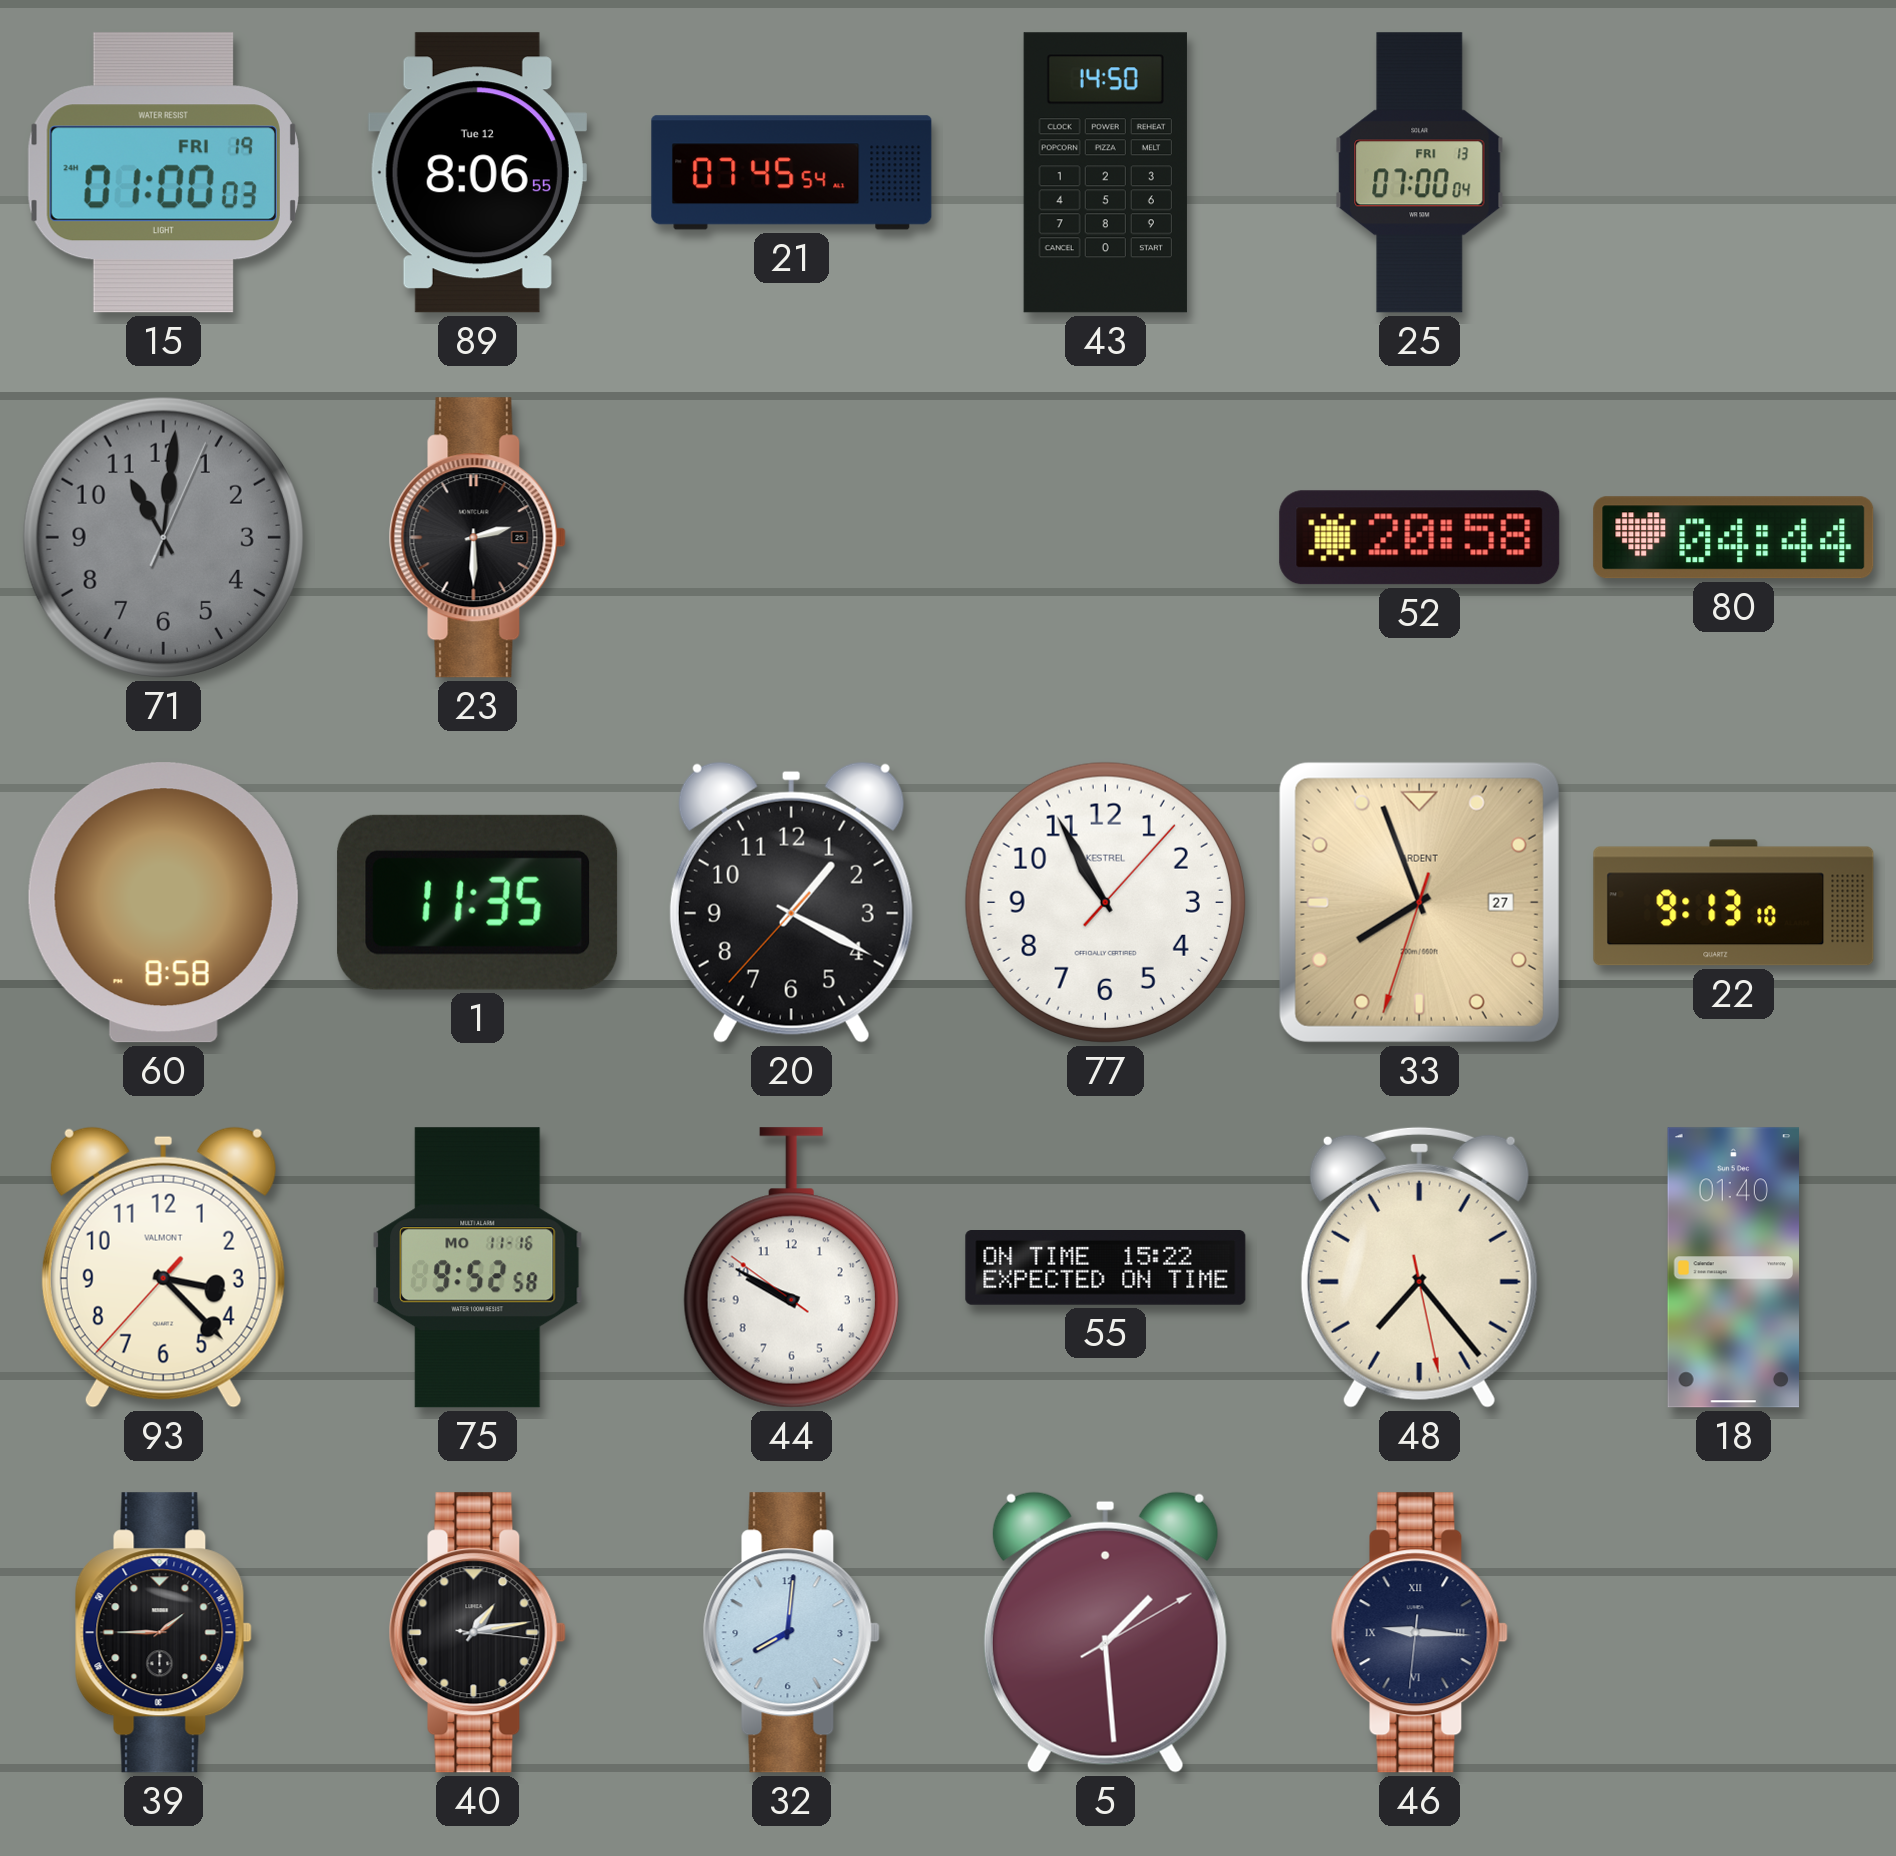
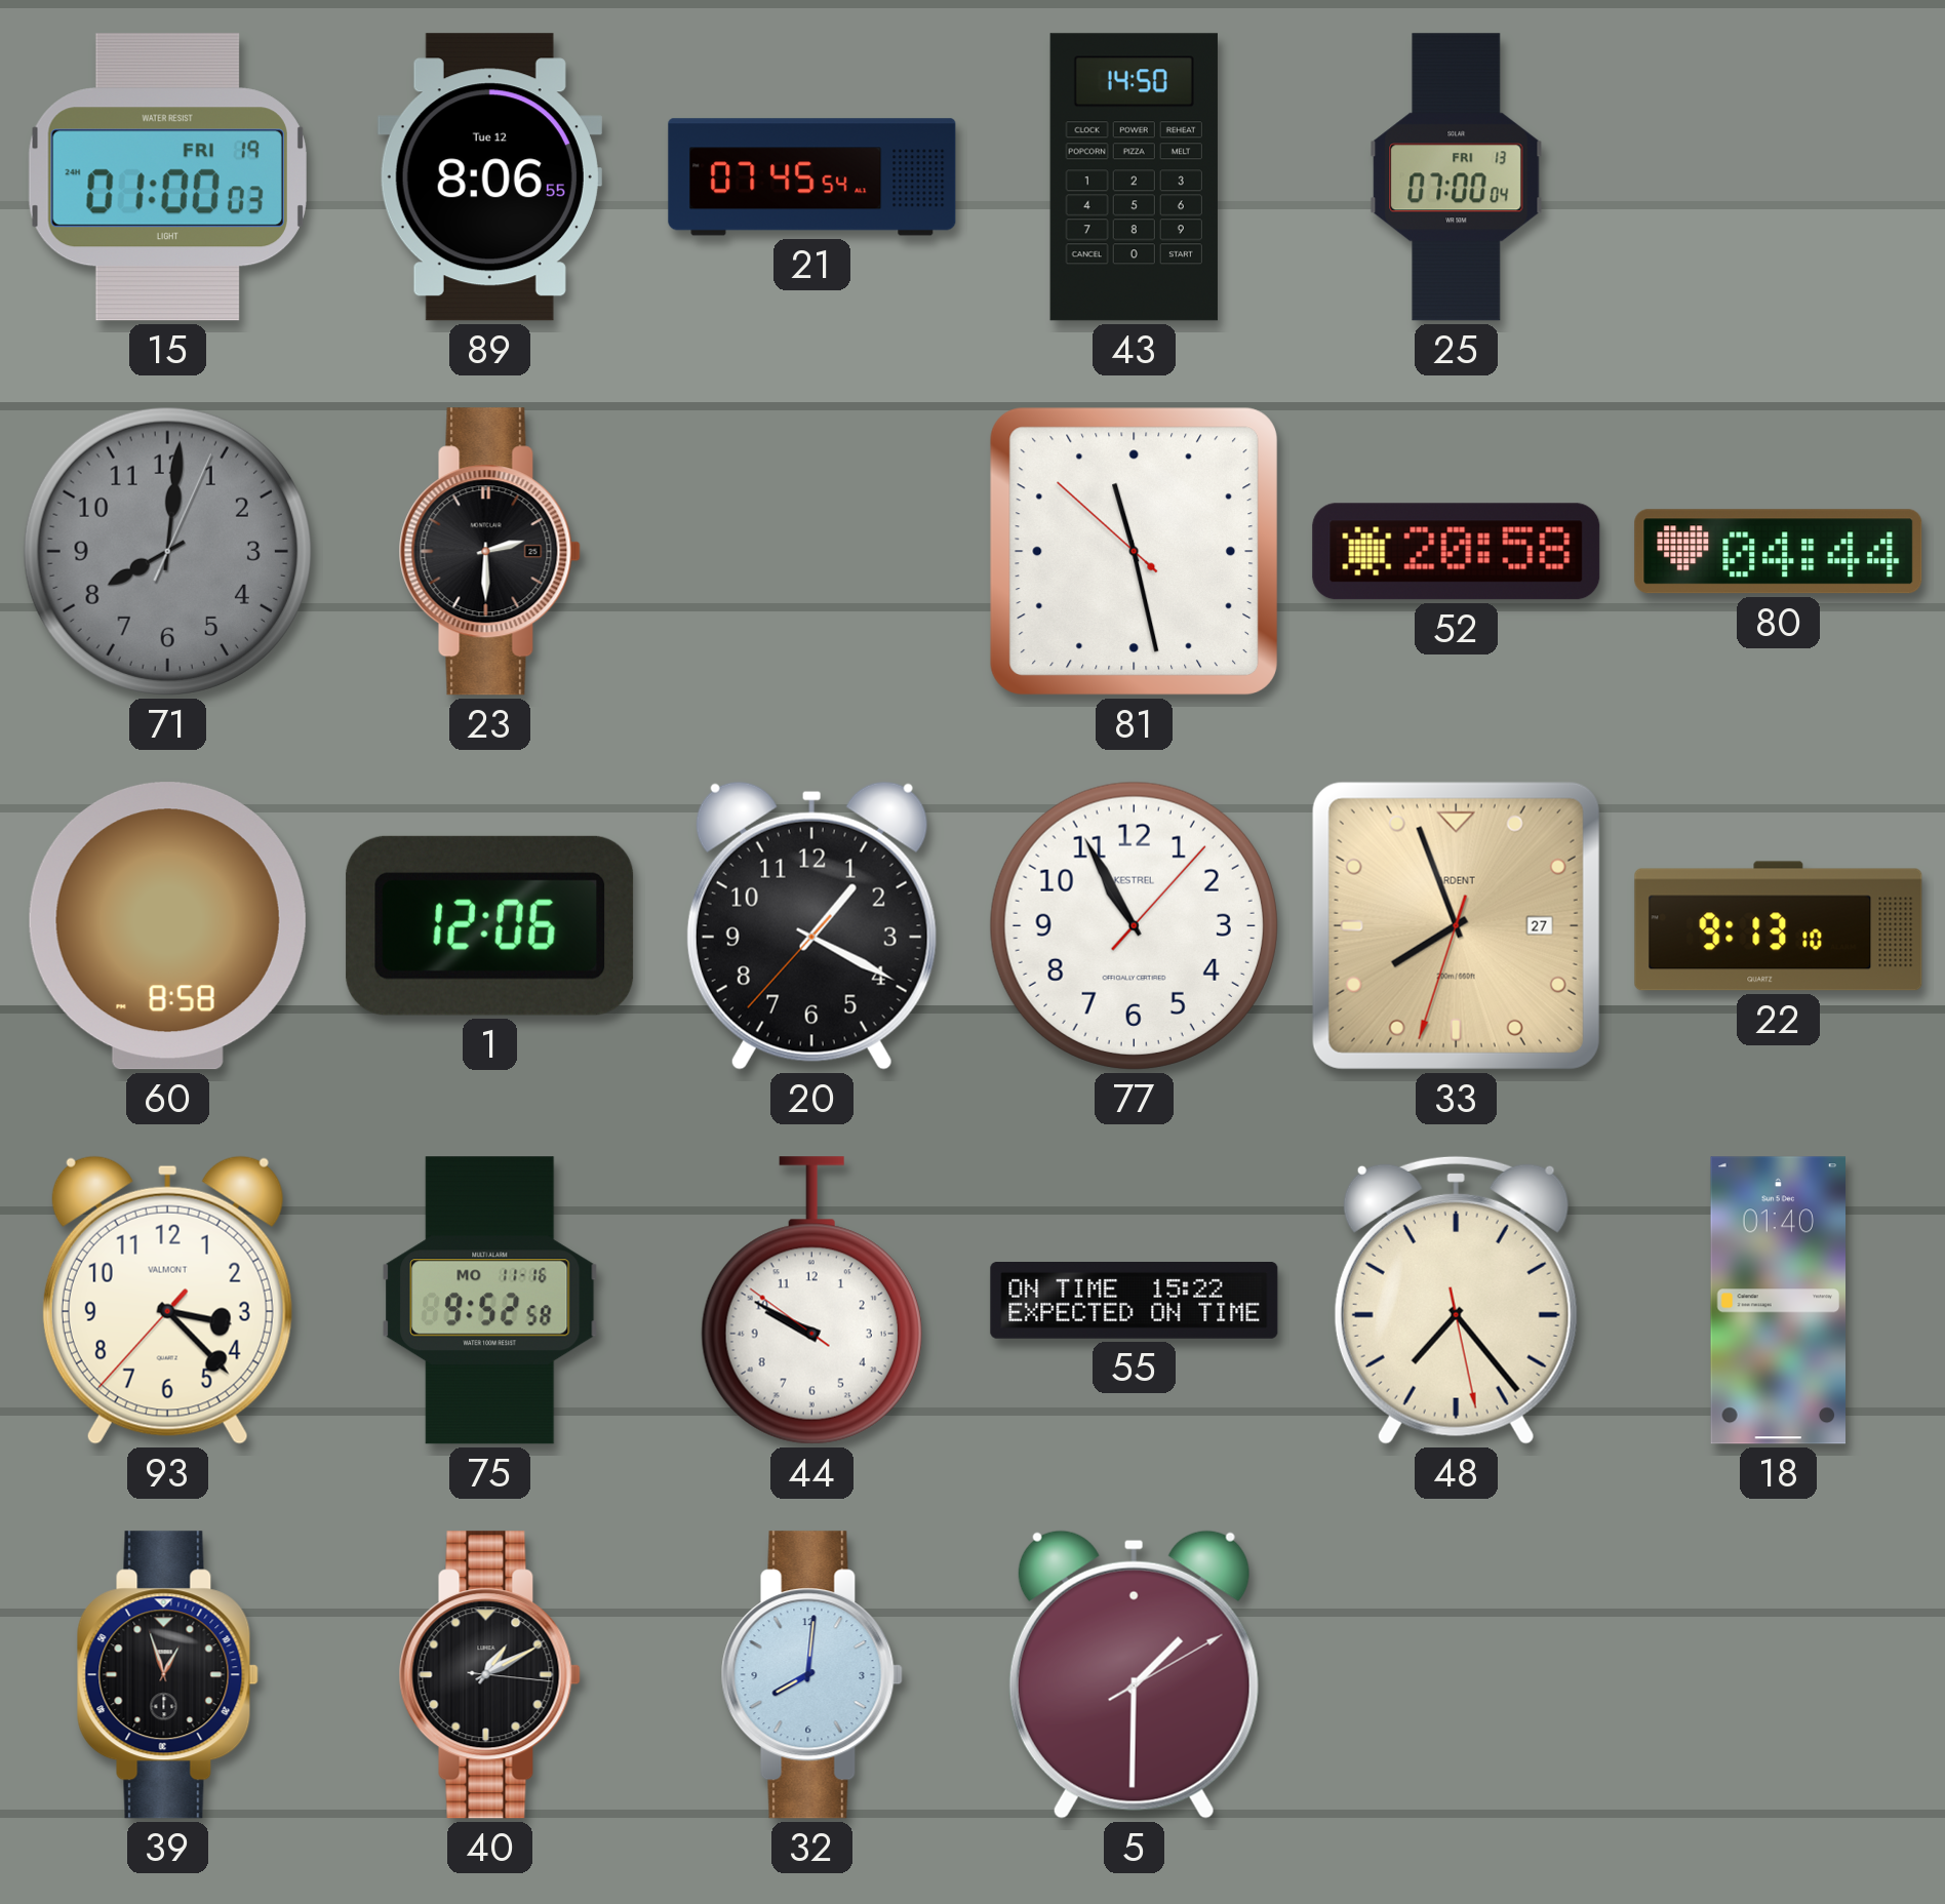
71: 11:01 -> 8:01 (167, 551)
81: none -> 11:27 (1134, 551)
1: 11:35 -> 12:06 (490, 925)
39: 1:45 -> 12:57 (167, 1675)
40: 1:13 -> 1:10 (489, 1675)
5: 1:29 -> 1:30 (1134, 1674)
46: 9:15 -> none (1419, 1633)
